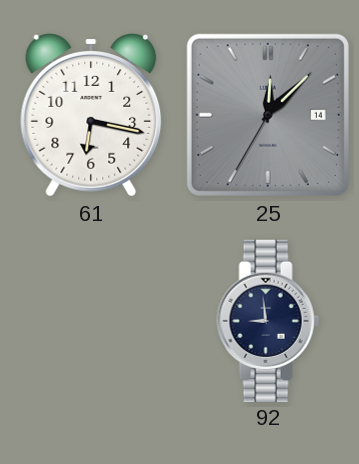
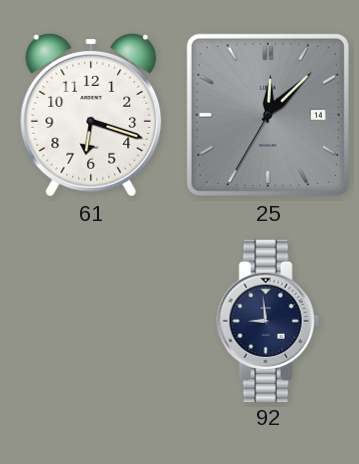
61: 6:17 -> 6:18 (91, 116)
